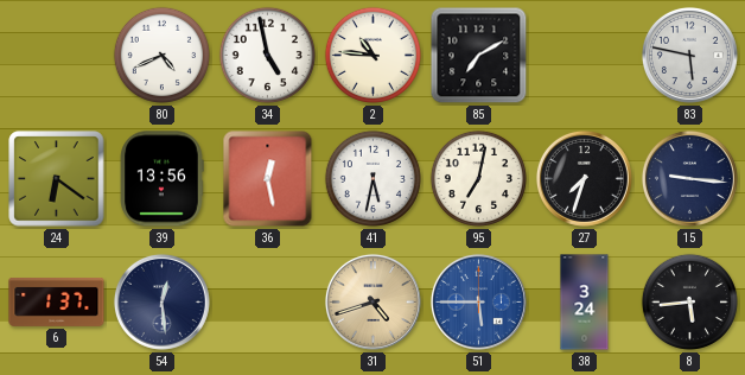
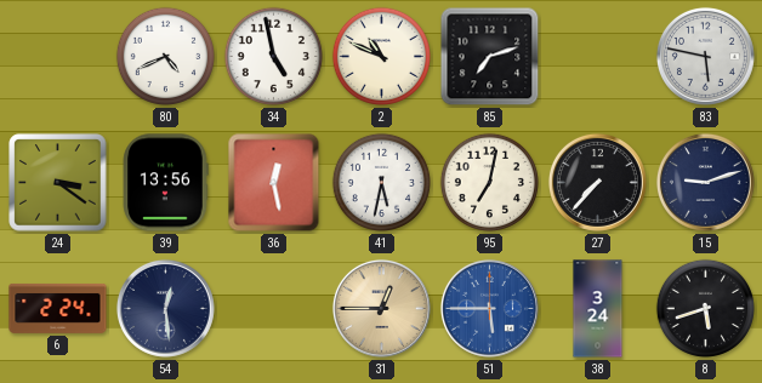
2: 10:46 -> 10:49 (381, 56)
85: 7:10 -> 7:12 (490, 57)
24: 6:21 -> 3:21 (58, 183)
27: 7:33 -> 7:37 (597, 182)
15: 9:16 -> 9:12 (705, 182)
6: 1:37 -> 2:24 (58, 308)
31: 4:42 -> 12:45 (381, 308)
8: 5:44 -> 5:42 (705, 308)
